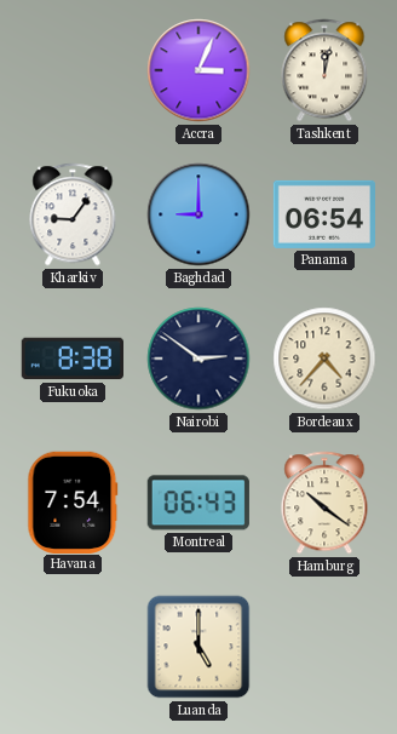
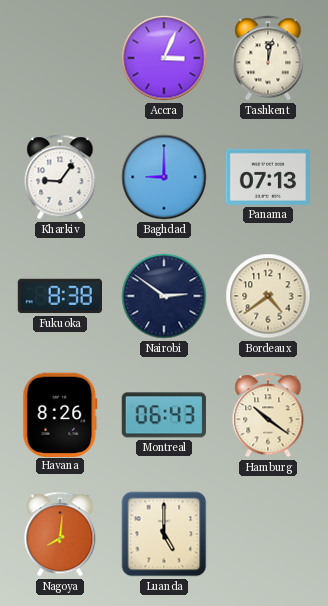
Panama: 06:54 -> 07:13 (267, 177)
Bordeaux: 4:37 -> 4:39 (268, 296)
Havana: 7:54 -> 8:26 (60, 414)
Nagoya: none -> 8:01 (60, 534)
